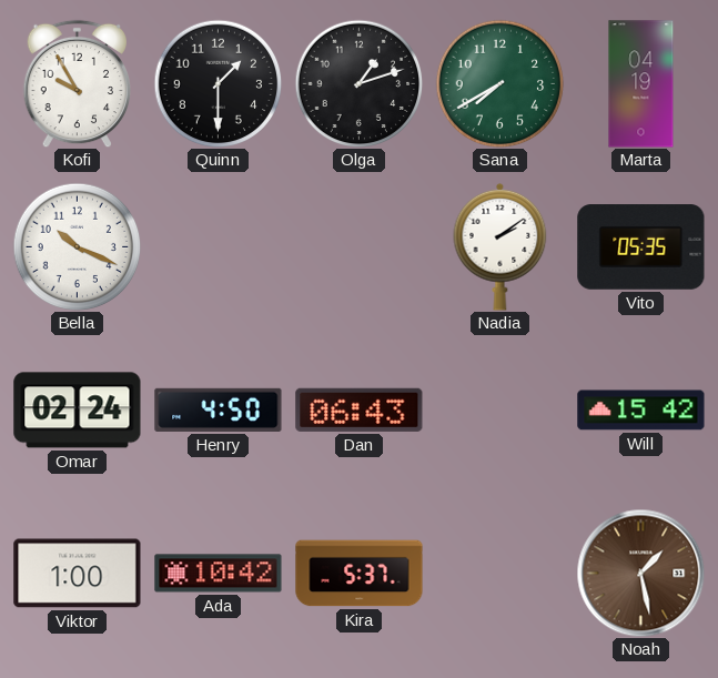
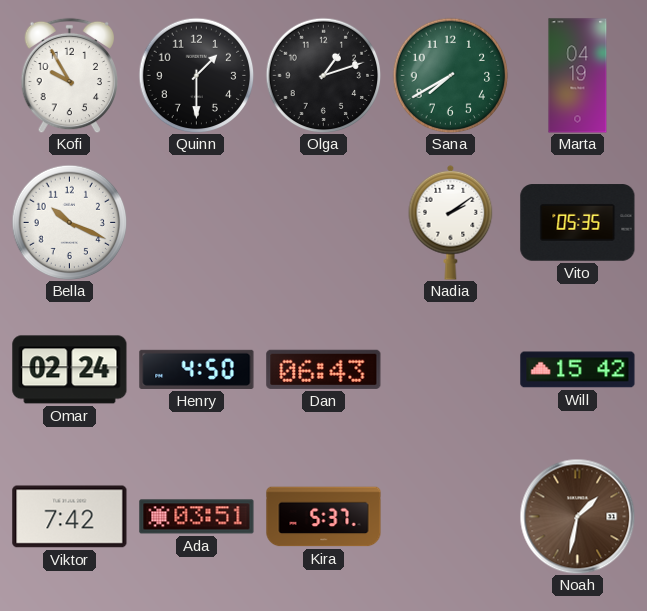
Viktor: 1:00 -> 7:42 (70, 517)
Ada: 10:42 -> 03:51 (197, 517)
Noah: 1:28 -> 1:32 (577, 516)
